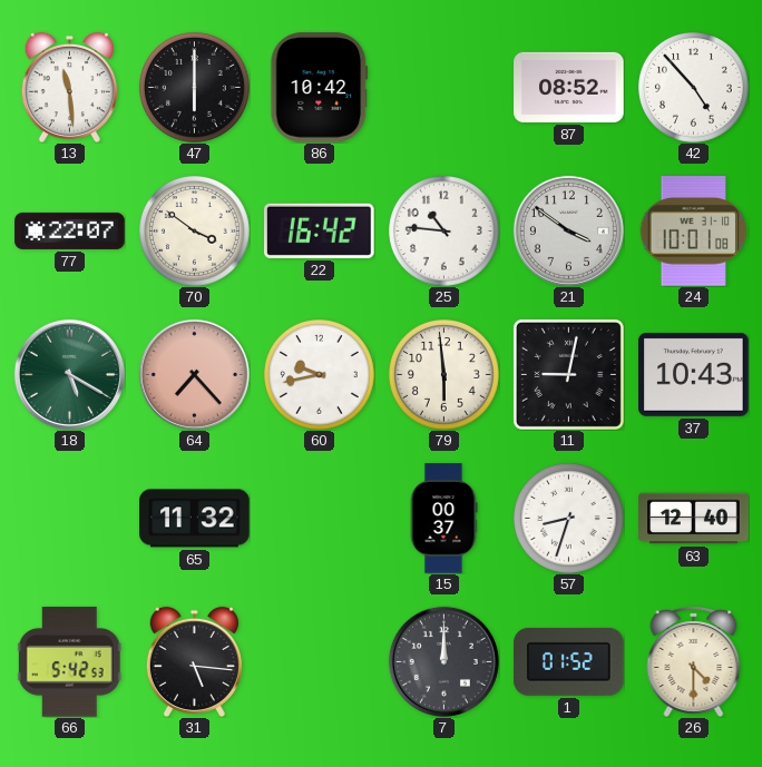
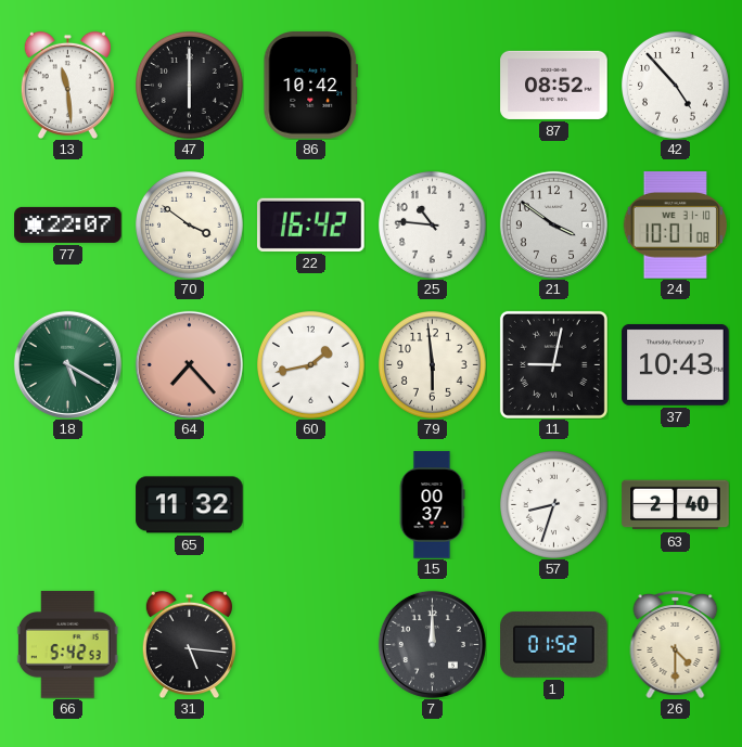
60: 9:43 -> 1:43 (311, 365)
63: 12:40 -> 2:40 (676, 505)
